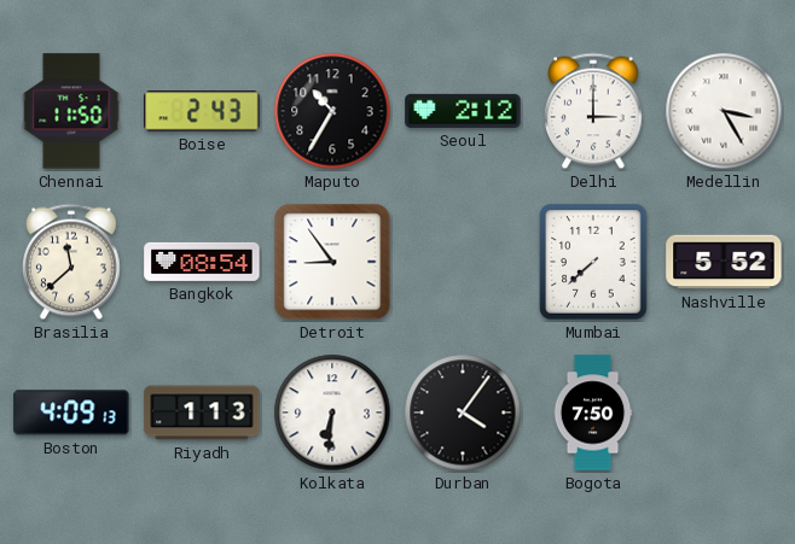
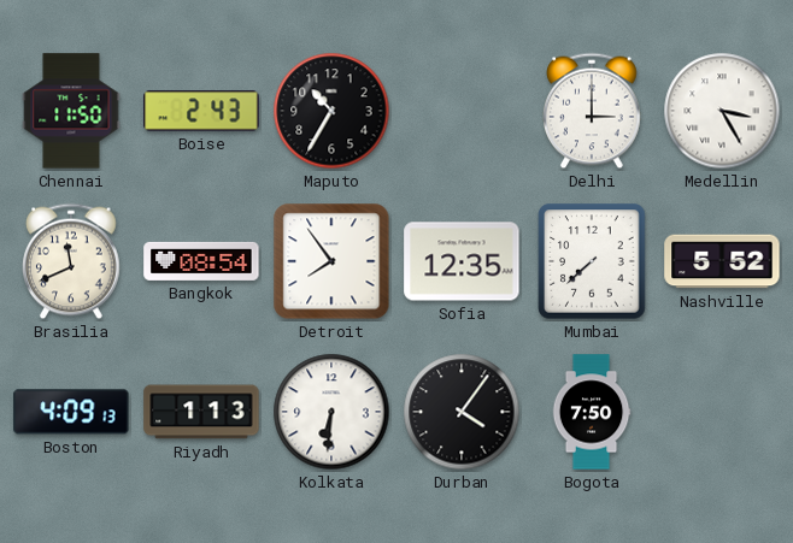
Seoul: 2:12 -> none (463, 111)
Brasilia: 11:38 -> 11:41 (72, 261)
Detroit: 8:54 -> 7:54 (331, 261)
Sofia: none -> 12:35 (462, 261)
